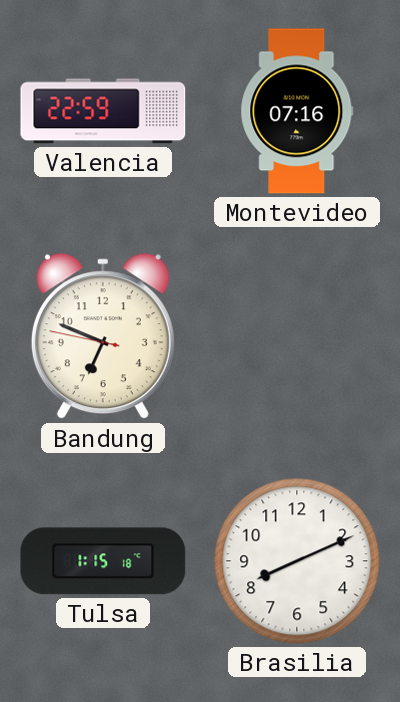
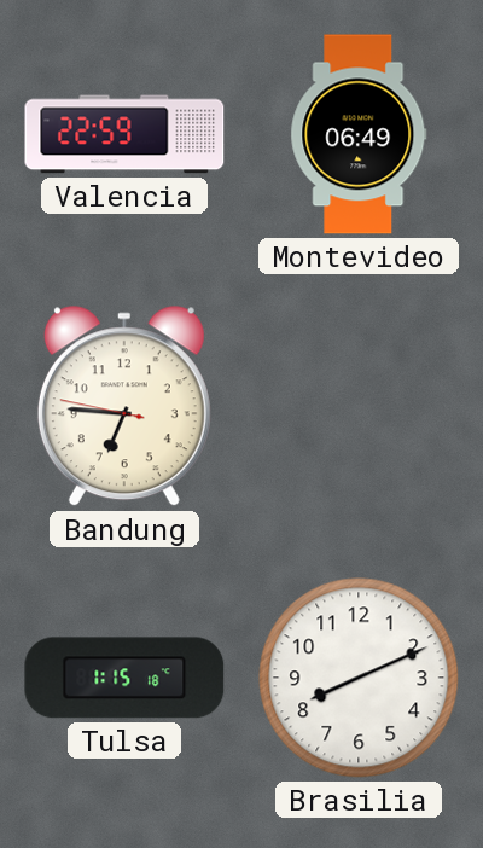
Montevideo: 07:16 -> 06:49 (359, 134)
Bandung: 6:48 -> 6:45 (124, 407)
